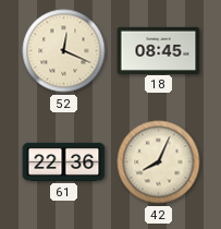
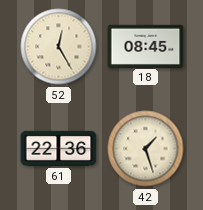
52: 12:19 -> 12:25 (59, 47)
42: 8:04 -> 1:27 (146, 149)
